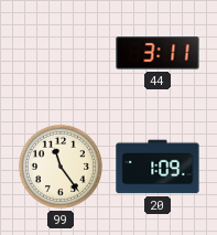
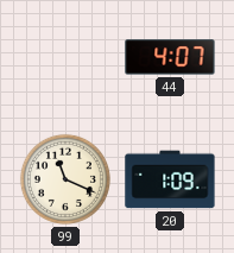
44: 3:11 -> 4:07 (170, 57)
99: 11:24 -> 11:19 (65, 179)
